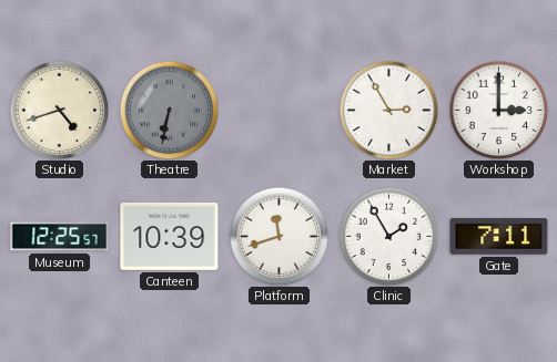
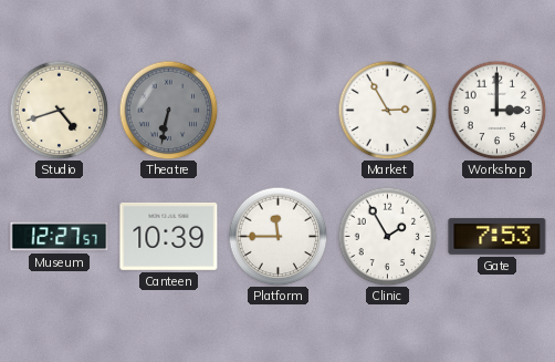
Museum: 12:25 -> 12:27 (60, 237)
Platform: 11:42 -> 11:45 (277, 236)
Gate: 7:11 -> 7:53 (498, 236)
